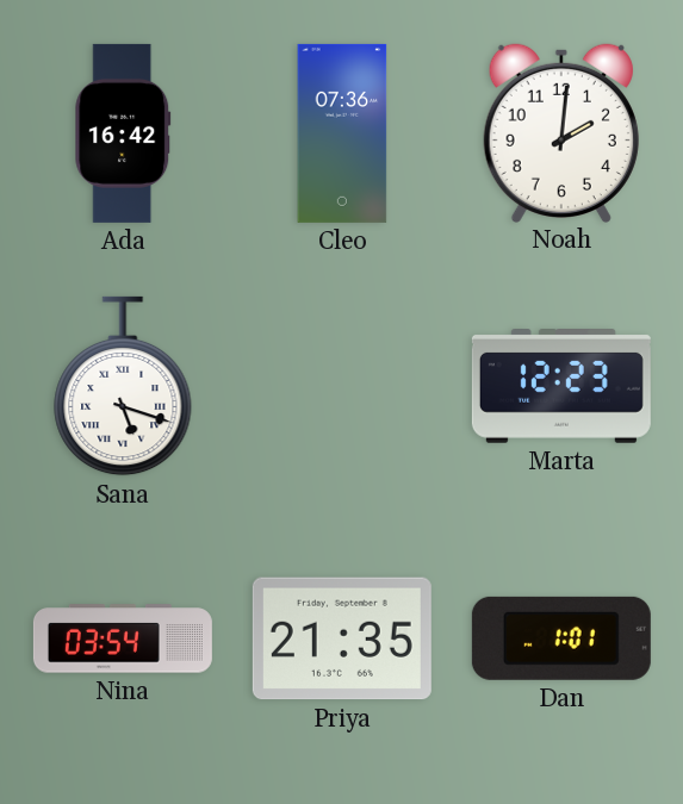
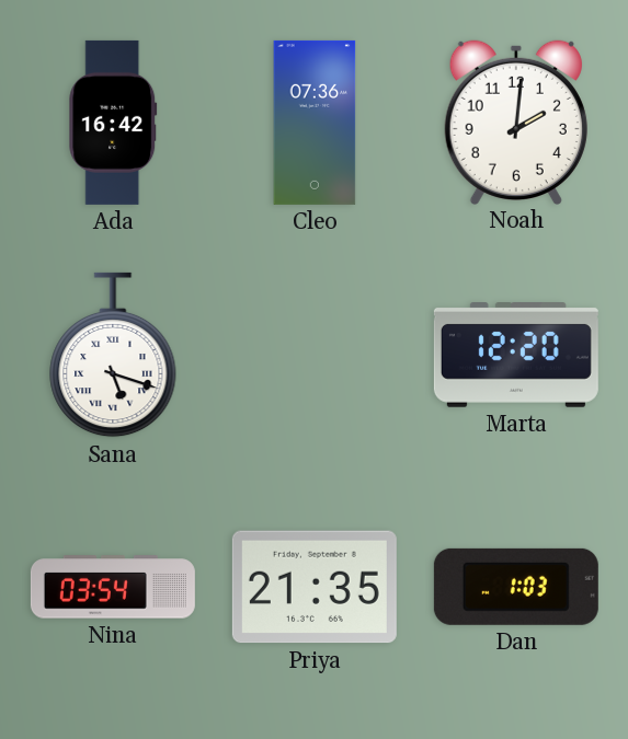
Marta: 12:23 -> 12:20 (516, 356)
Dan: 1:01 -> 1:03 (516, 587)
